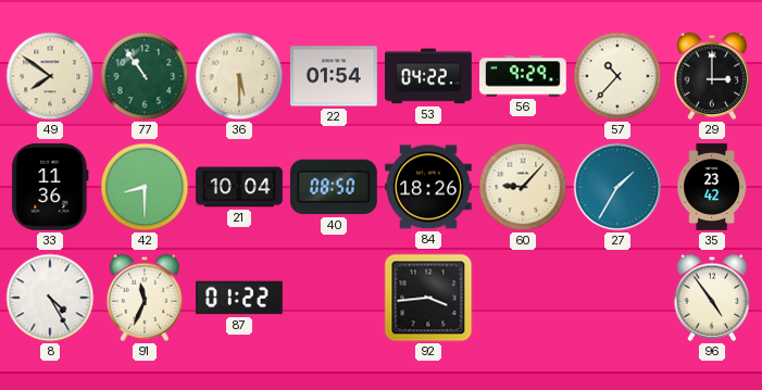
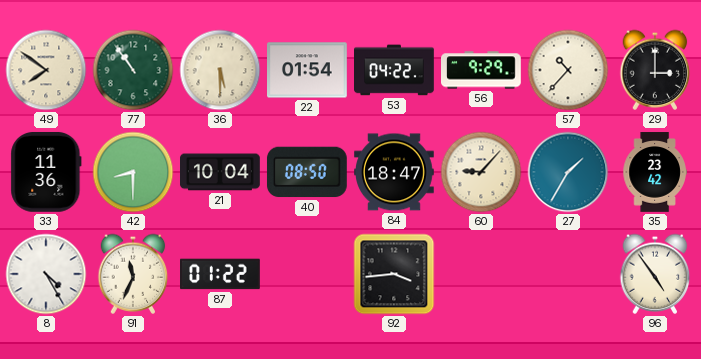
84: 18:26 -> 18:47 (395, 172)
